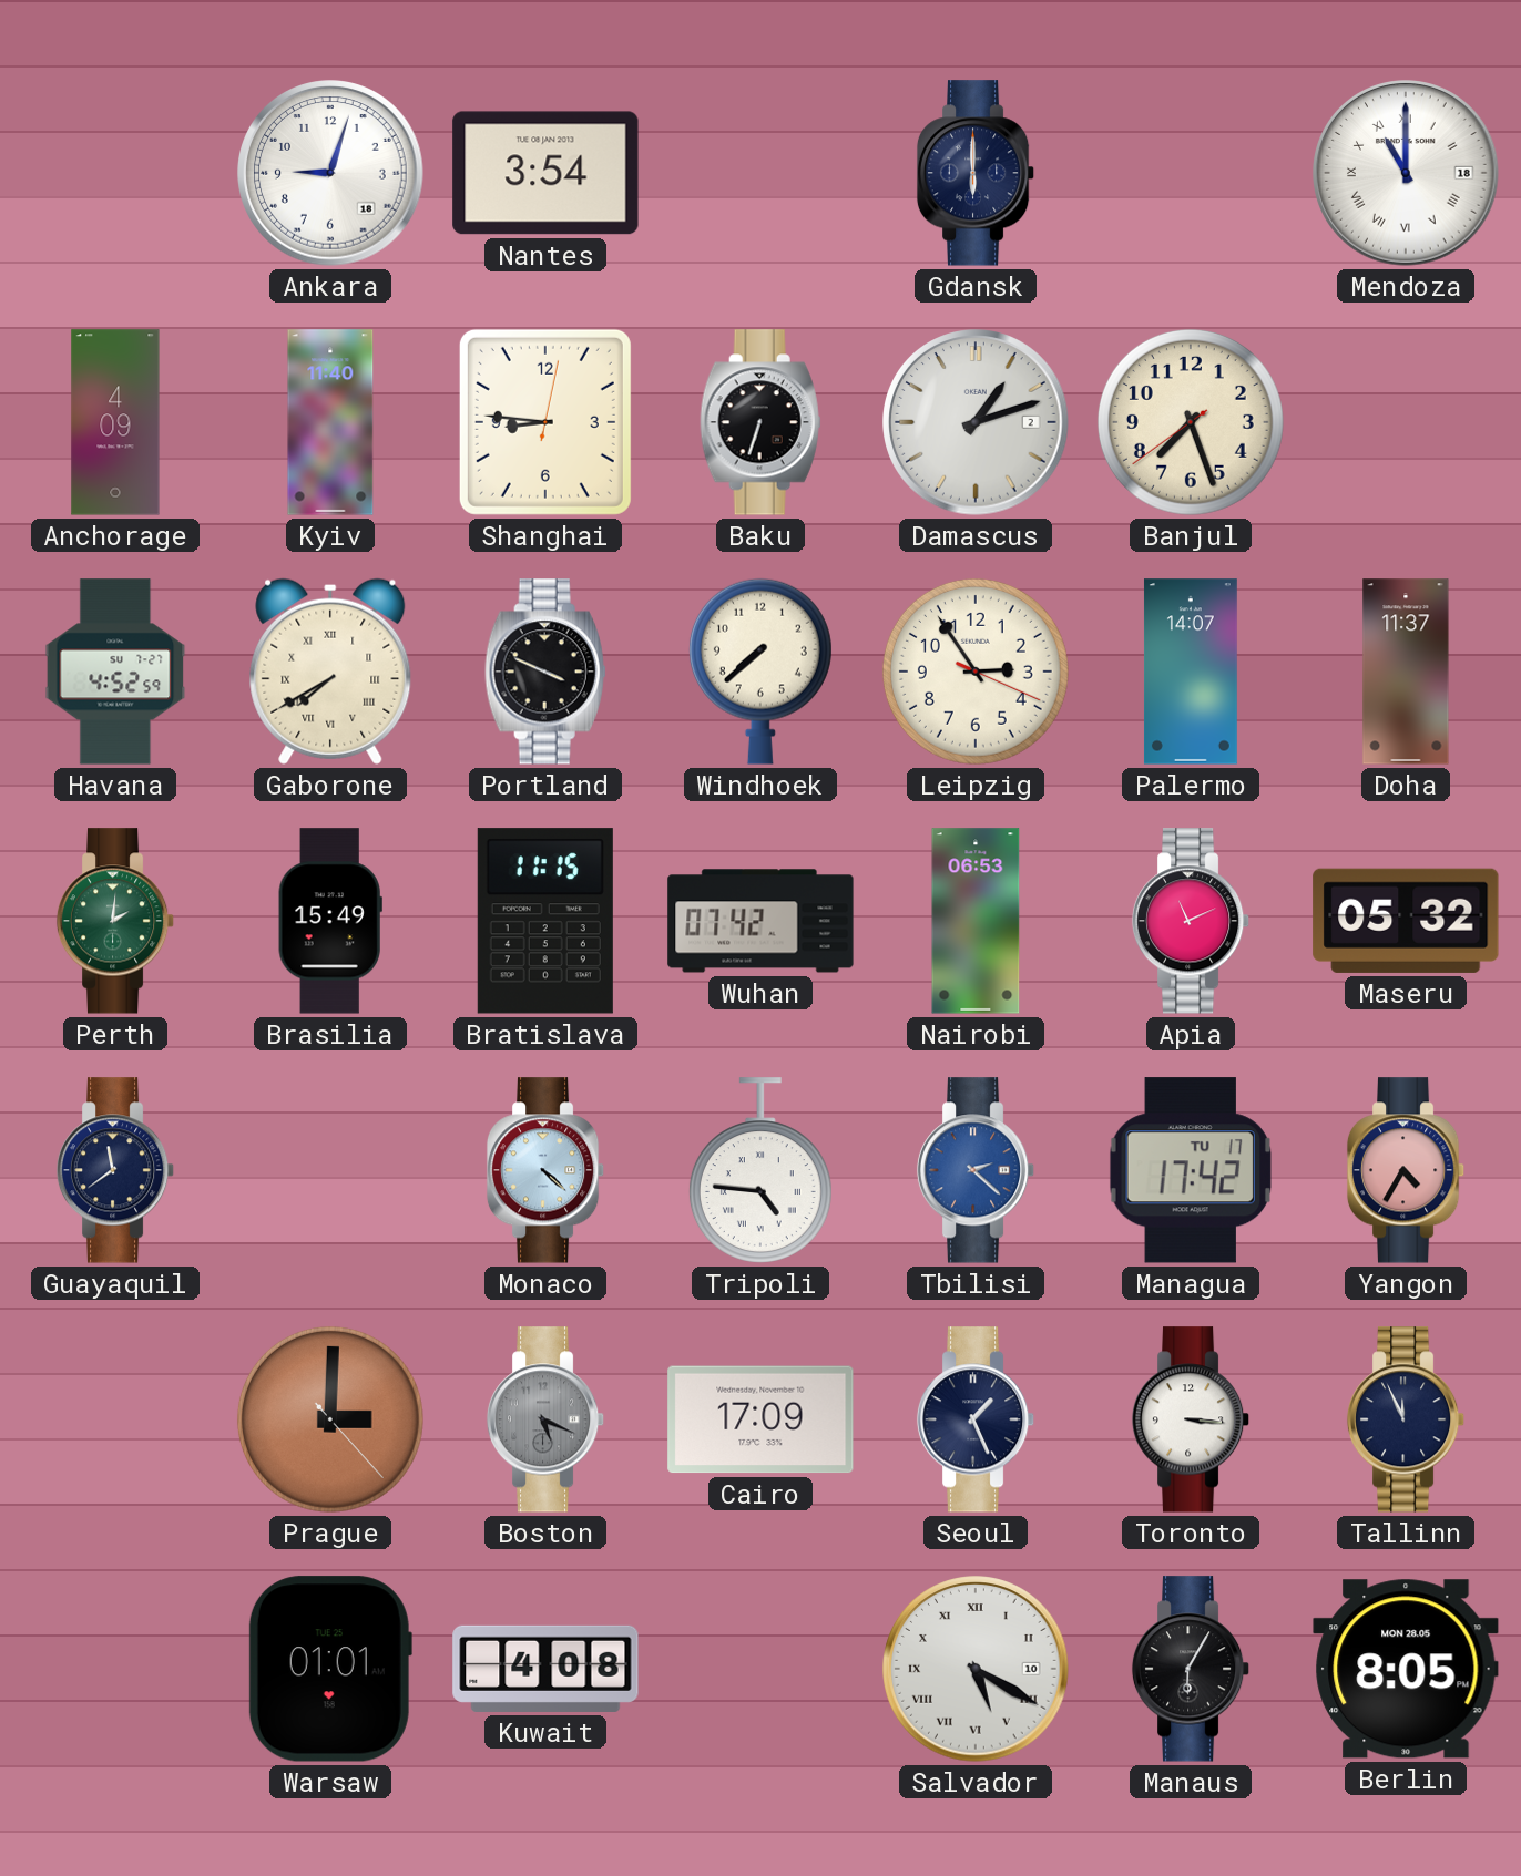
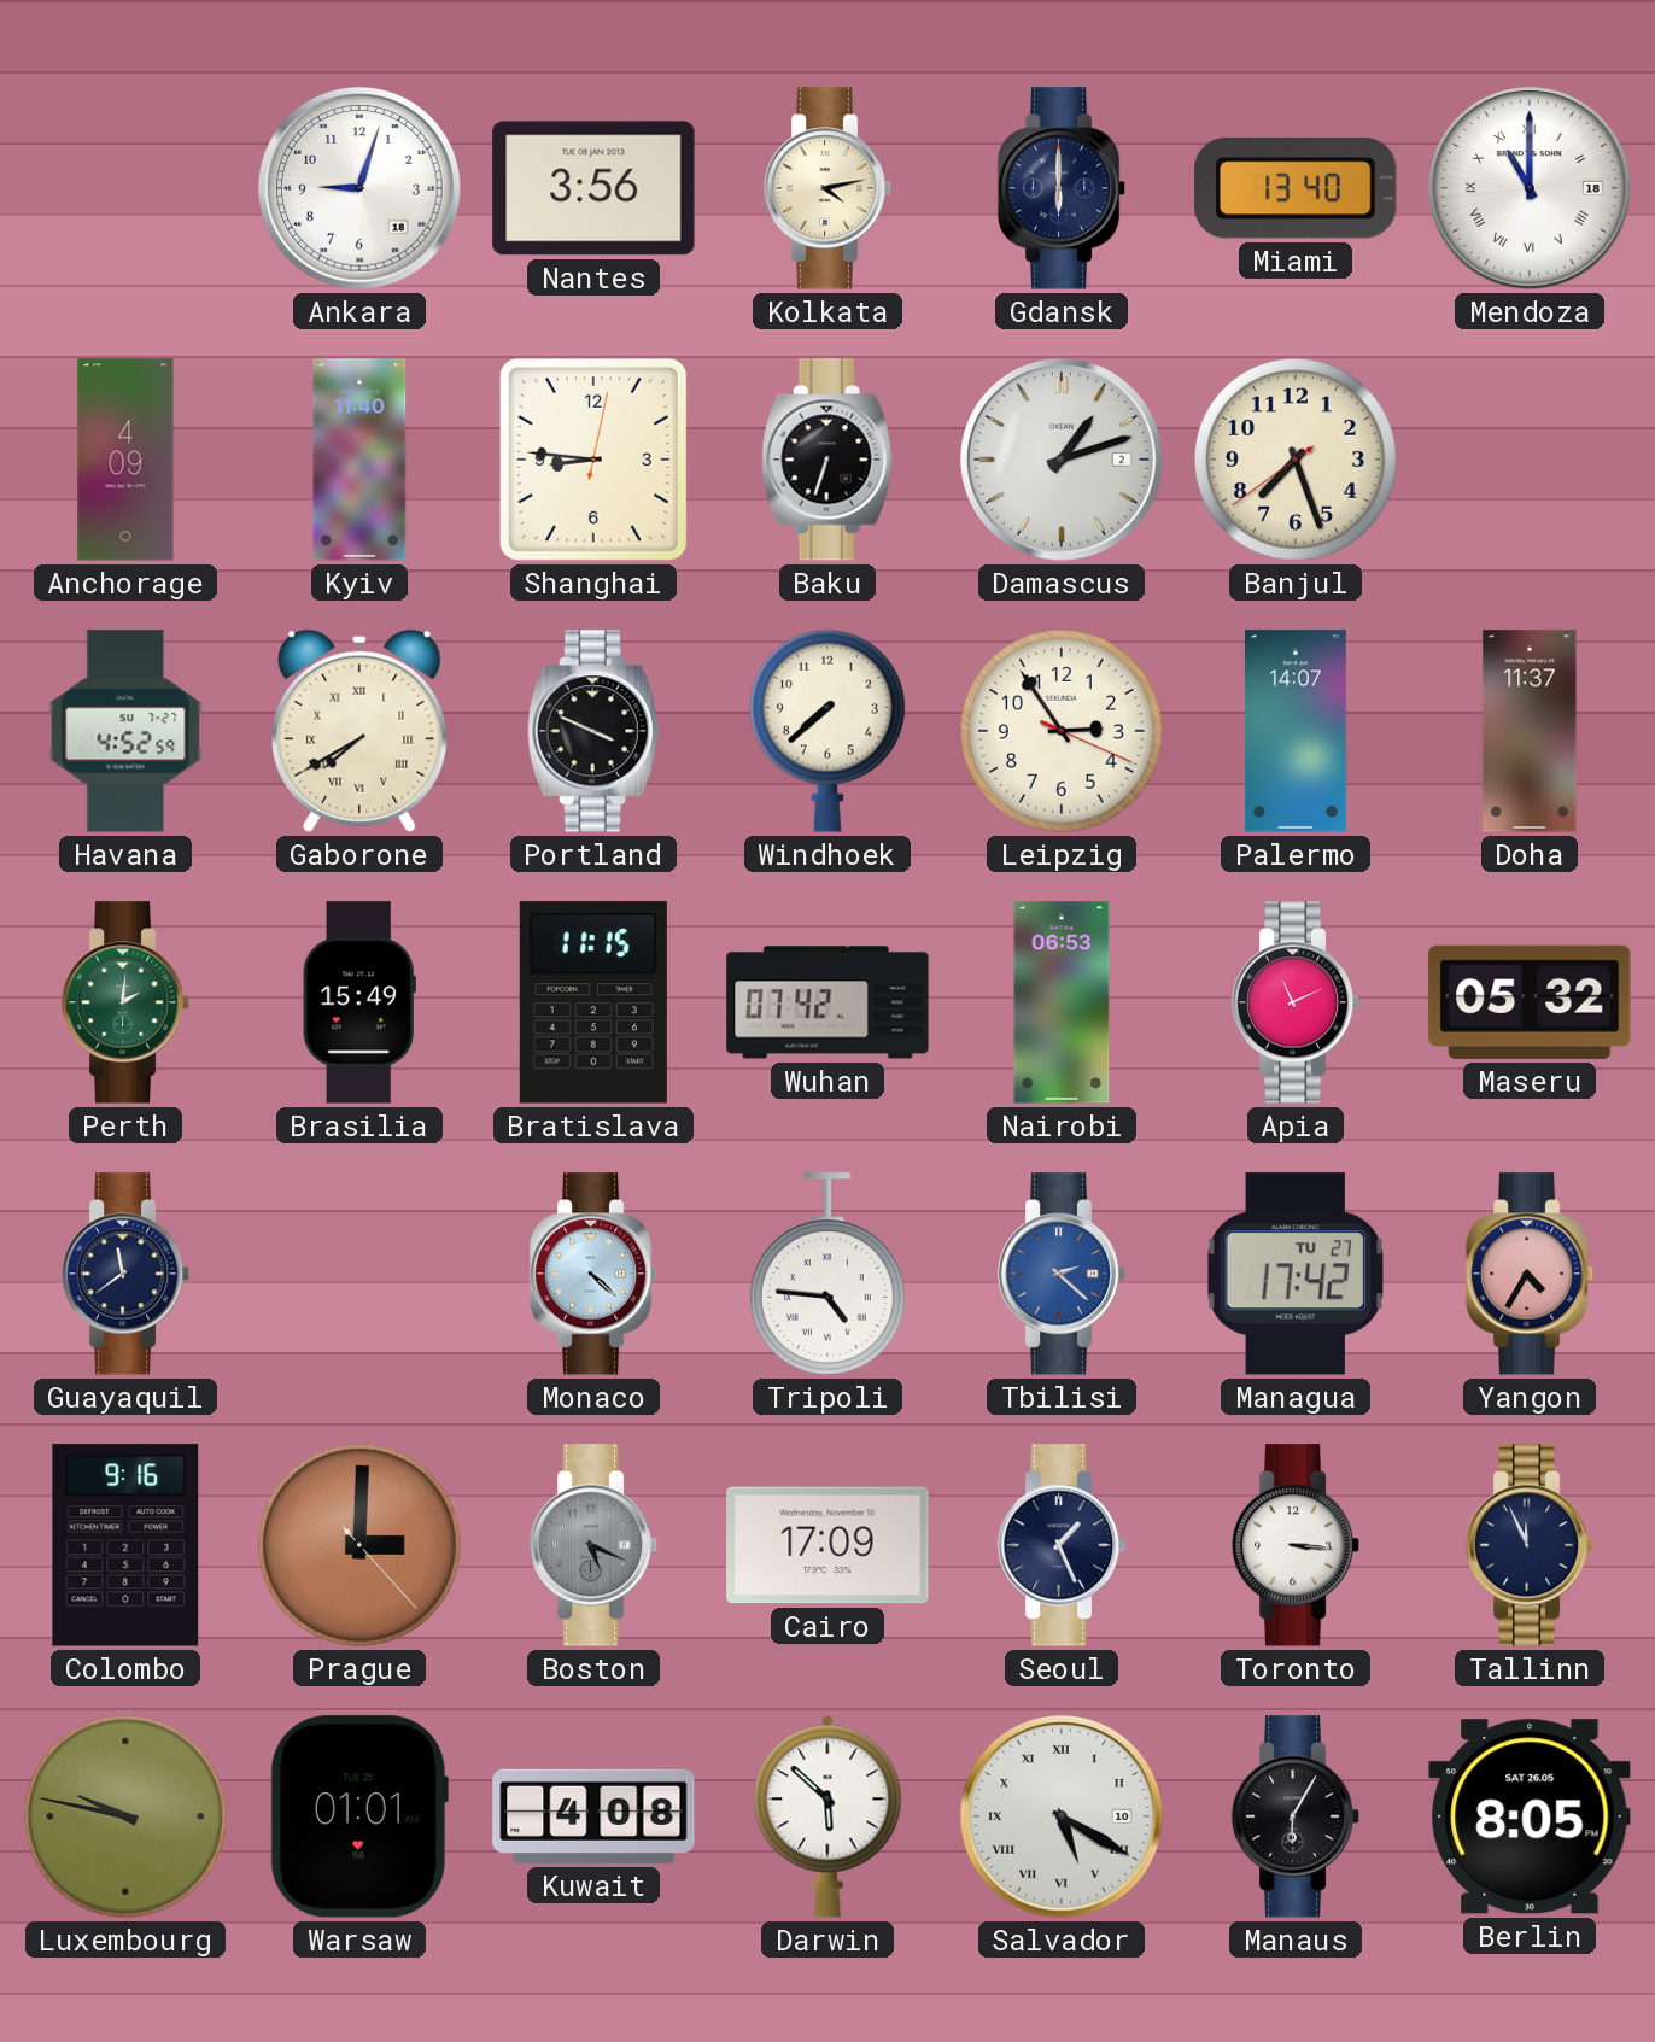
Nantes: 3:54 -> 3:56 (593, 188)
Kolkata: none -> 4:13 (827, 188)
Miami: none -> 13:40 (1296, 188)
Managua date: TU 17 -> TU 27 (1296, 1274)
Colombo: none -> 9:16 (125, 1545)
Luxembourg: none -> 9:47 (125, 1816)
Darwin: none -> 5:52 (827, 1816)
Berlin date: MON 28.05 -> SAT 26.05 (1530, 1816)
